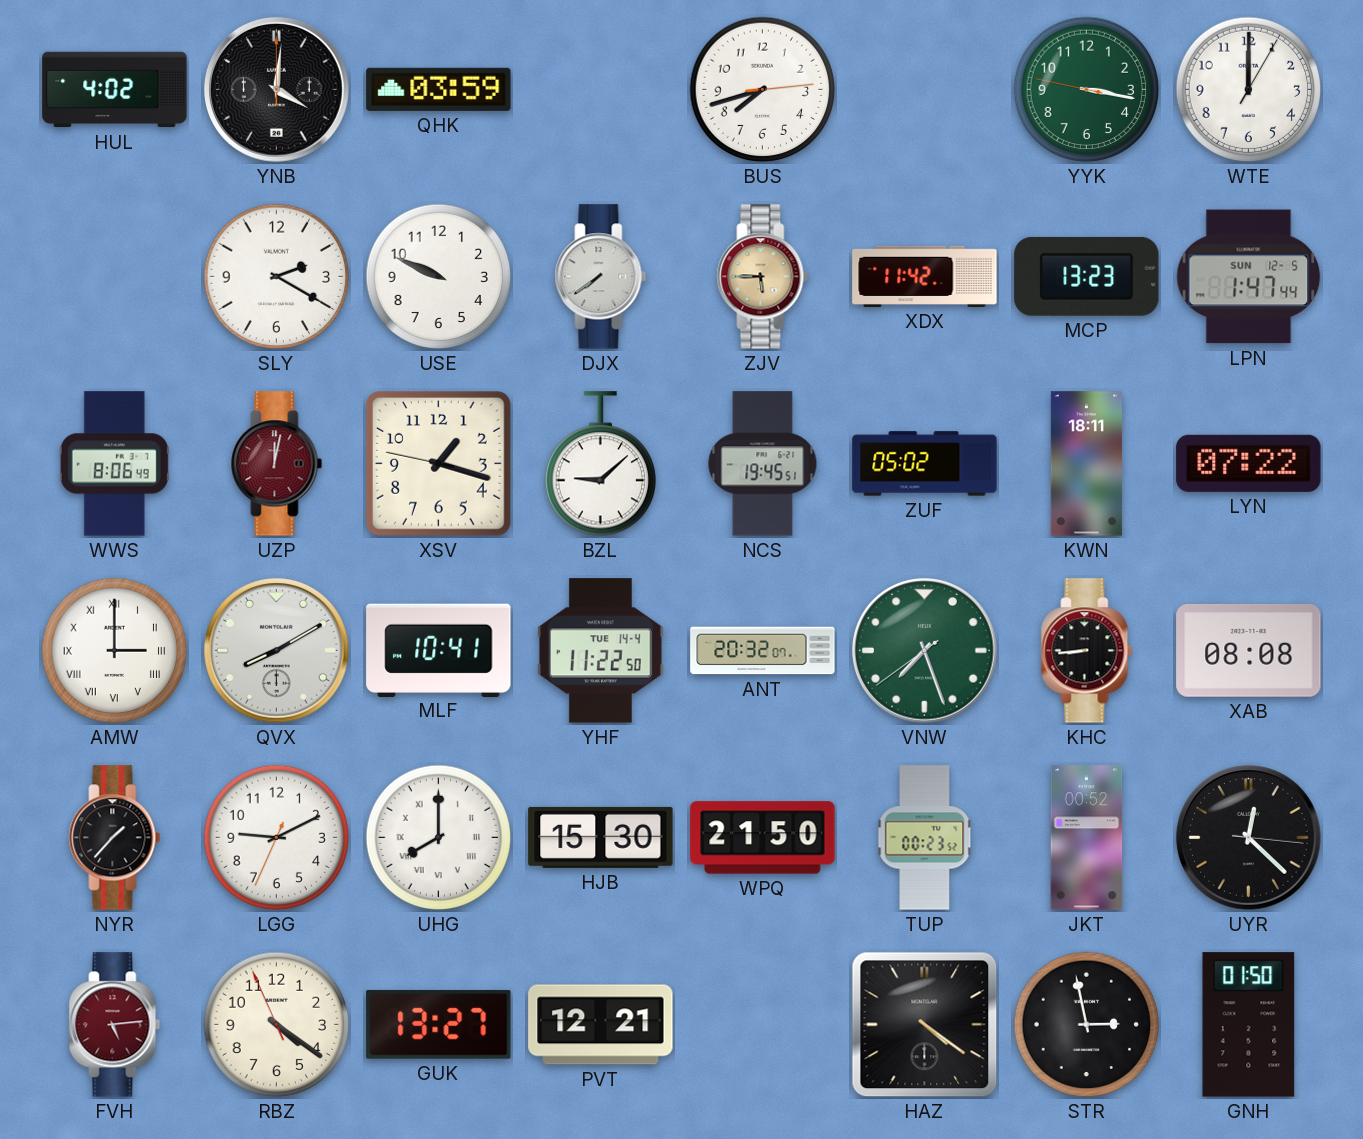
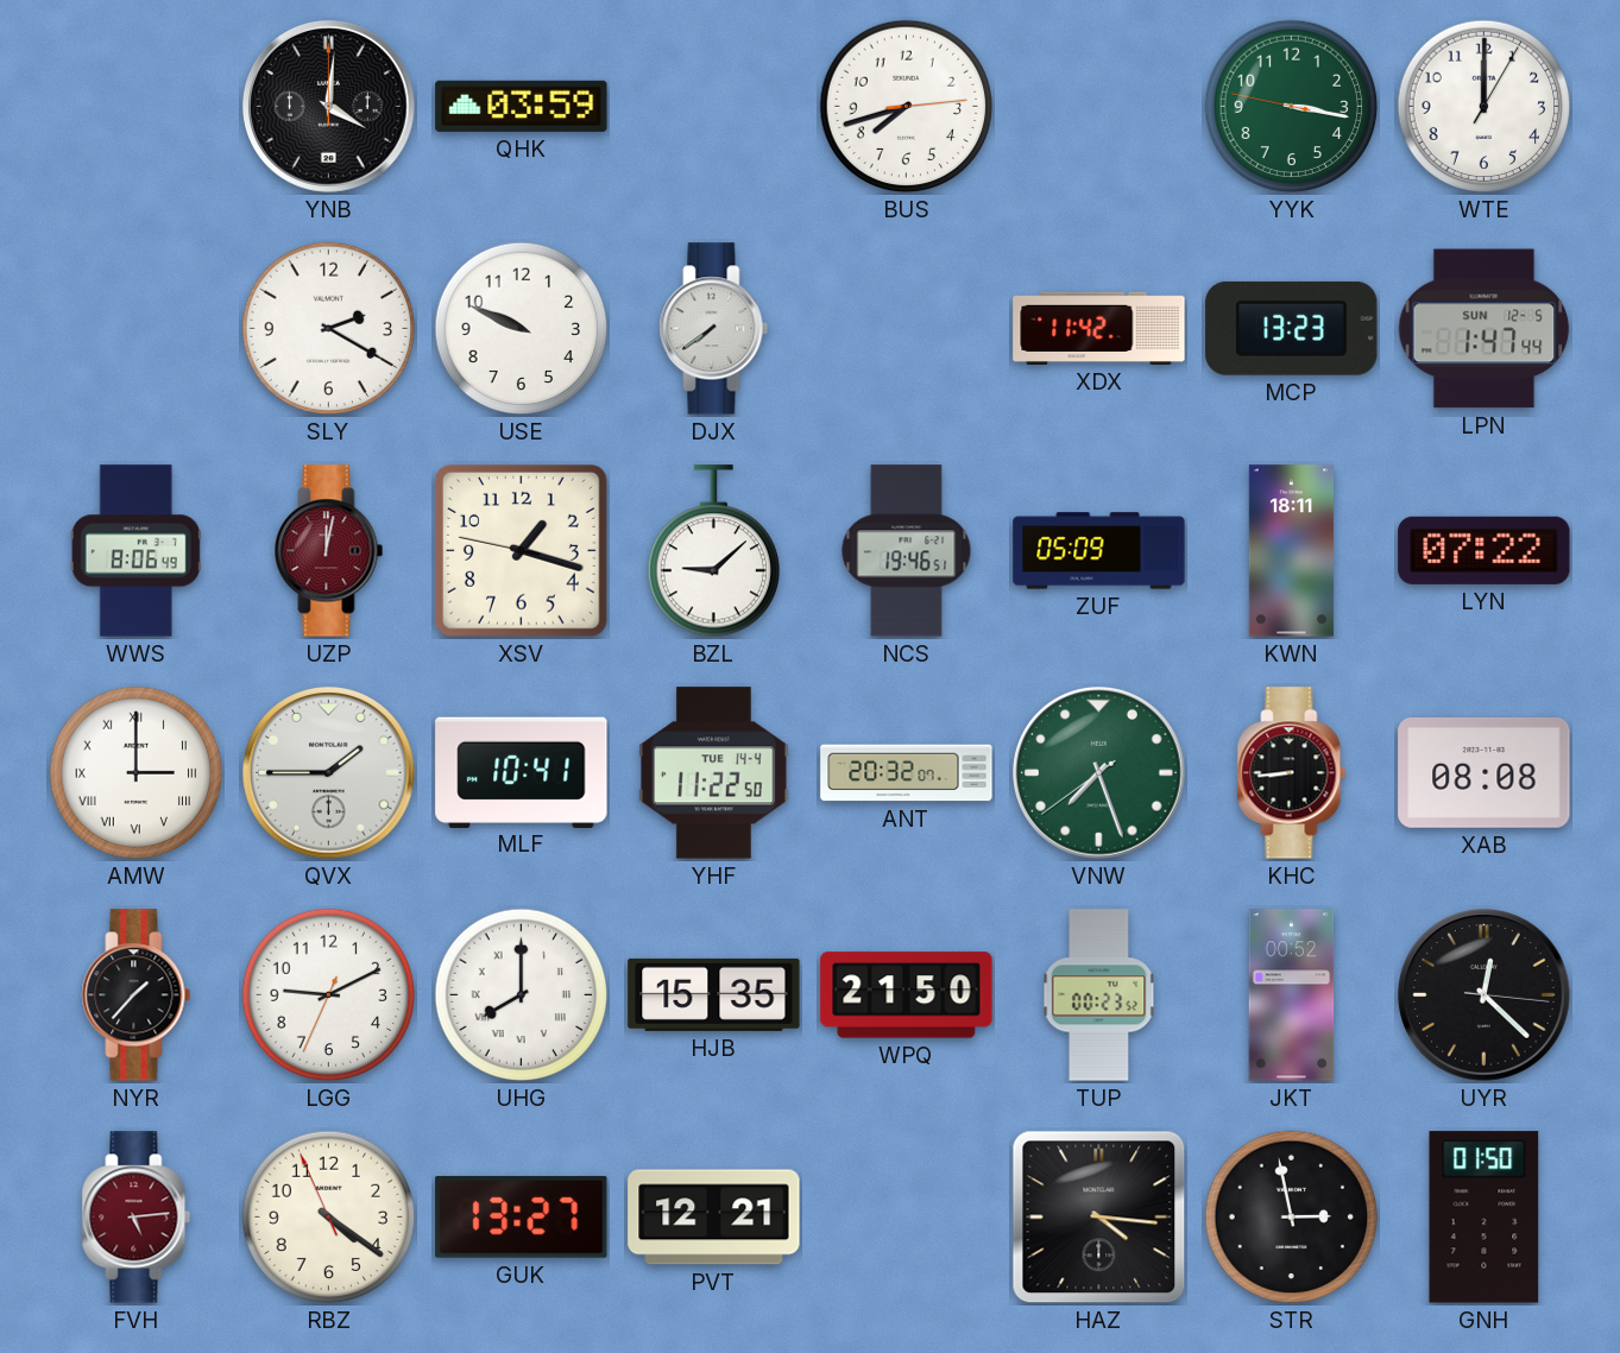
HUL: 4:02 -> none (115, 90)
ZJV: 5:45 -> none (763, 277)
NCS: 19:45 -> 19:46 (907, 551)
ZUF: 05:02 -> 05:09 (1099, 551)
QVX: 8:10 -> 1:45 (329, 773)
HJB: 15:30 -> 15:35 (714, 994)
HAZ: 4:21 -> 4:16 (1099, 1218)
